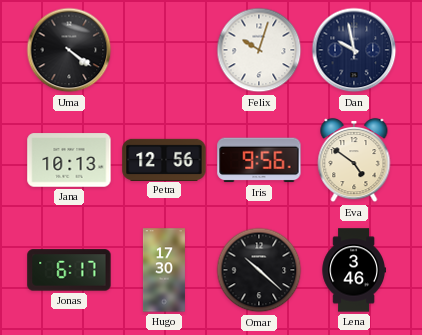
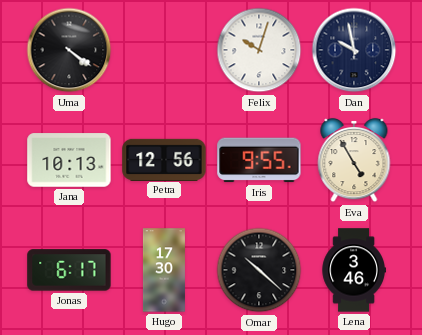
Iris: 9:56 -> 9:55 (259, 160)
Eva: 4:51 -> 4:55 (354, 160)
